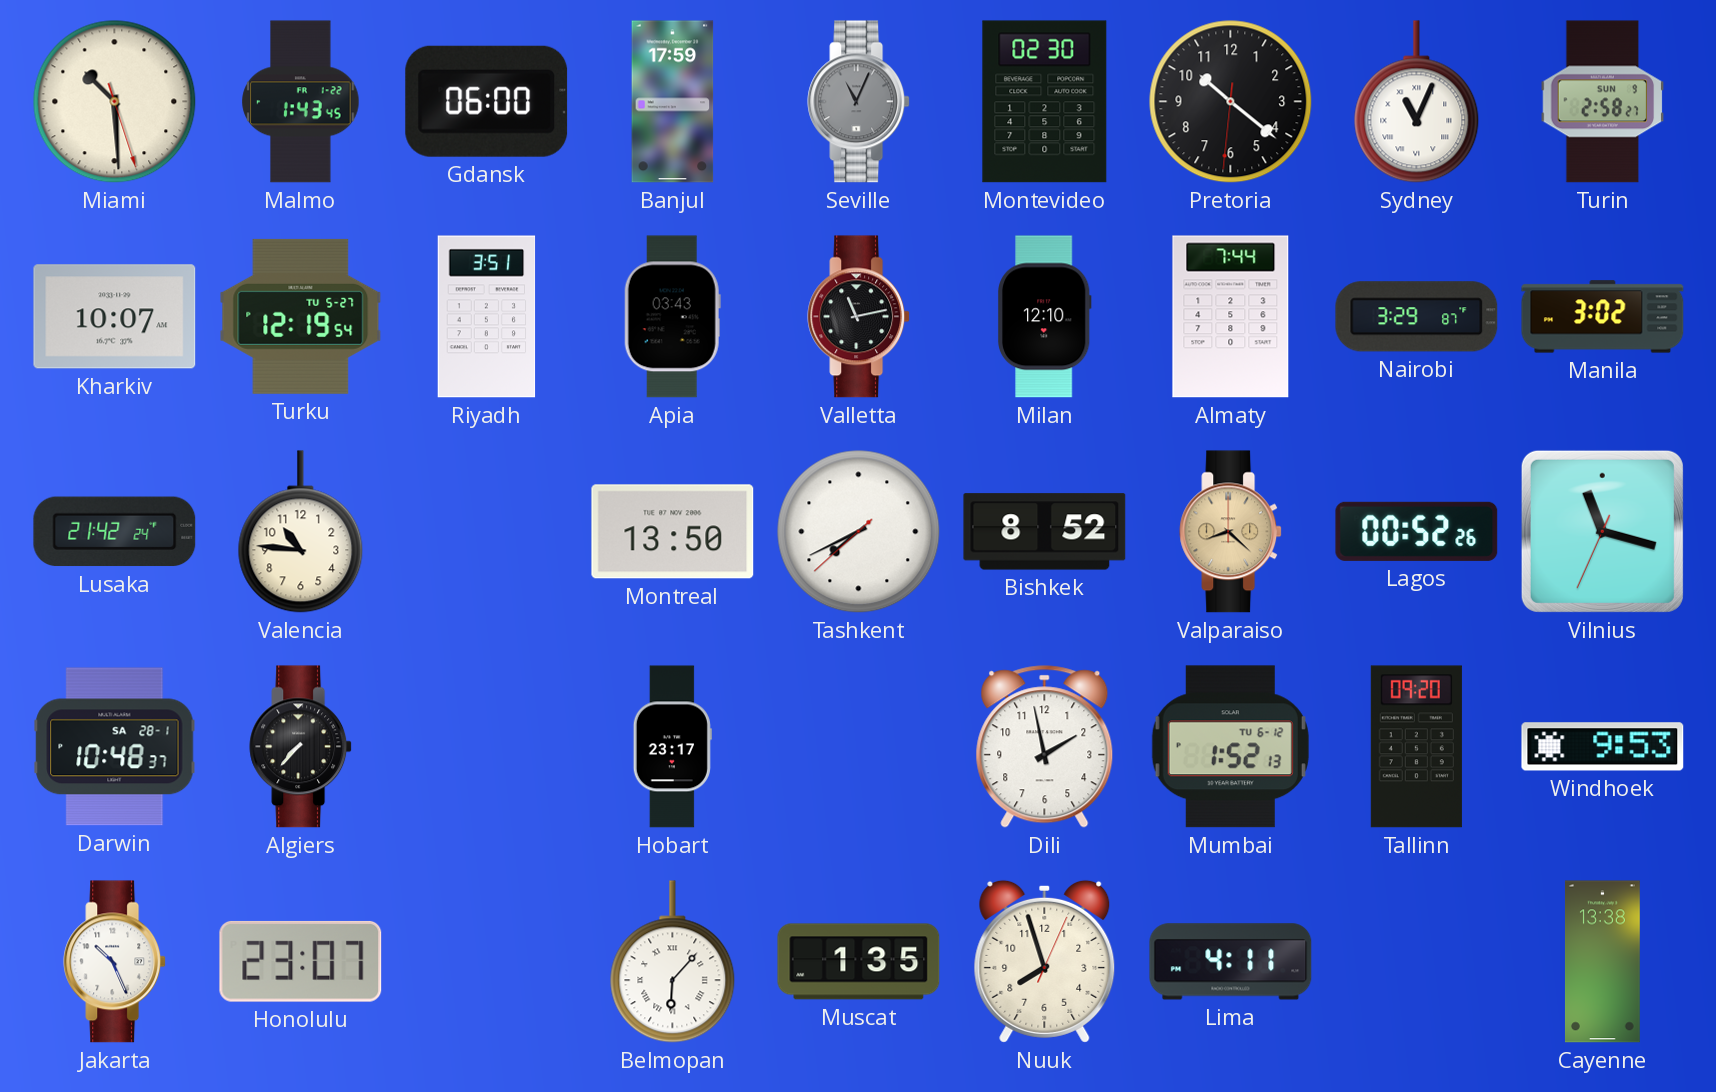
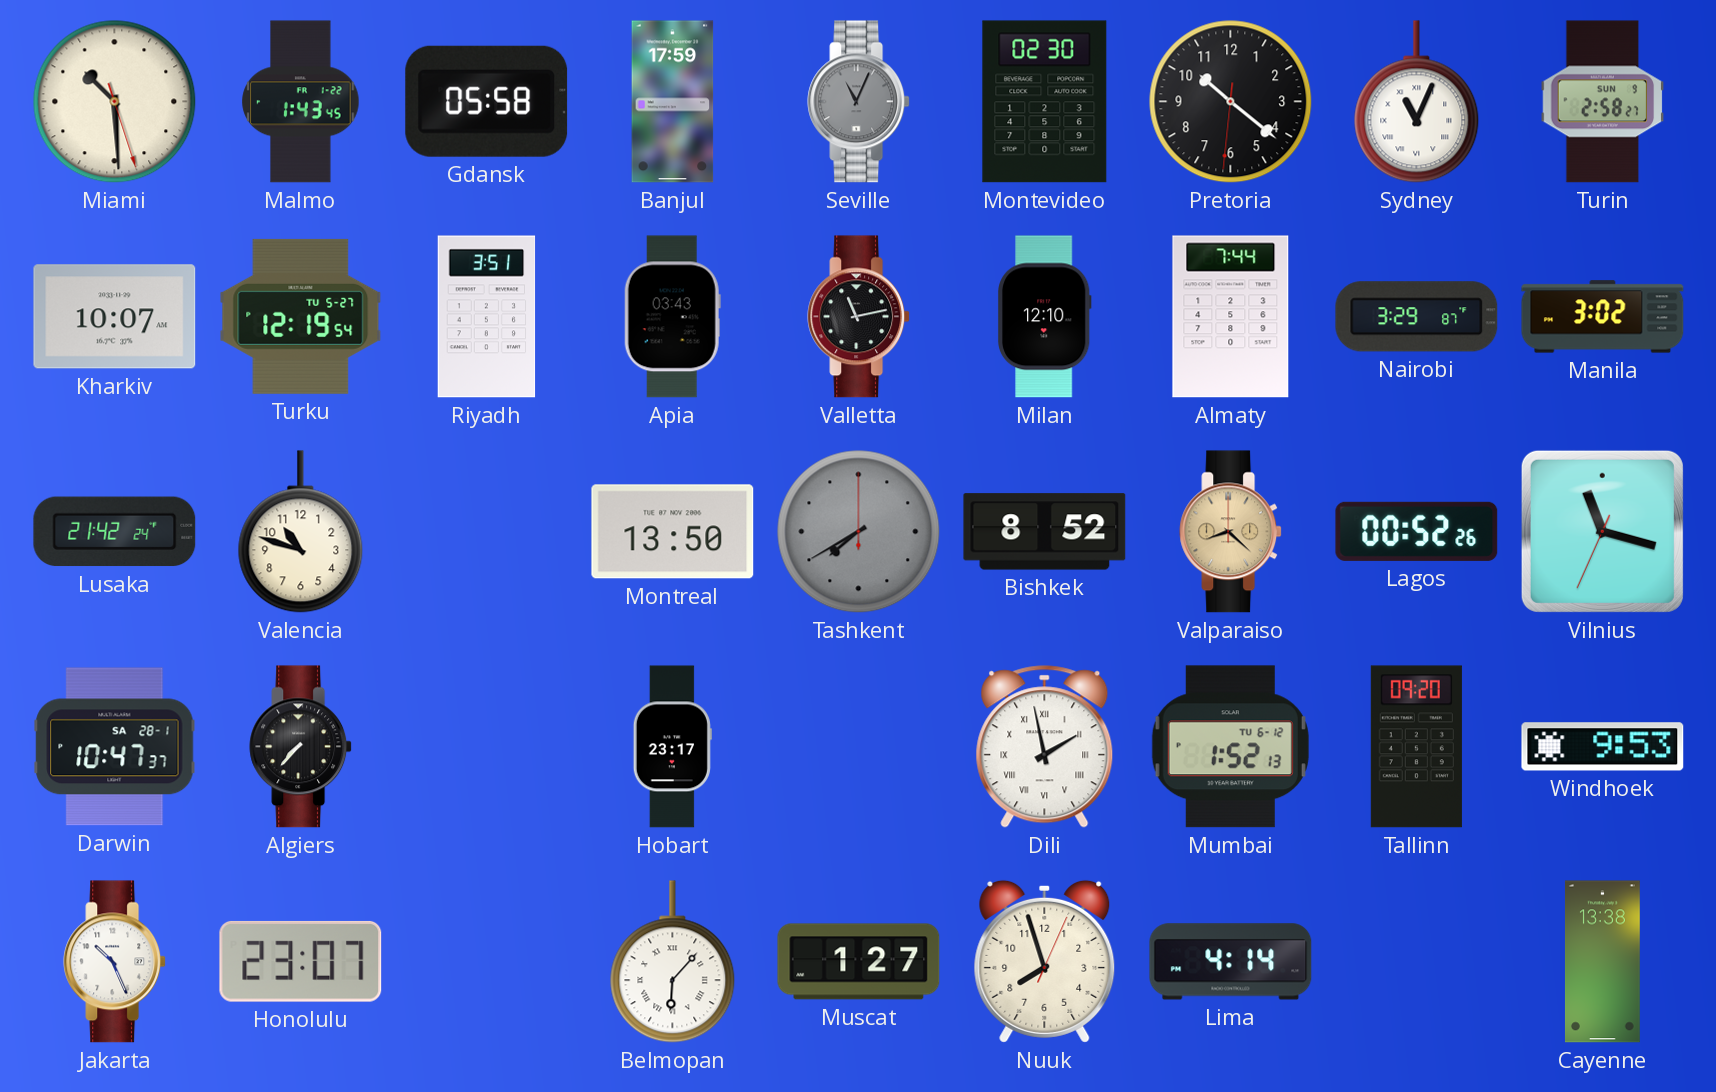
Gdansk: 06:00 -> 05:58 (487, 101)
Valencia: 10:46 -> 10:48 (301, 532)
Tashkent: 7:40:38 -> 7:40:00 (859, 532)
Tashkent dial: white -> grey (859, 532)
Darwin: 10:48 -> 10:47 (115, 747)
Dili numerals: Arabic -> Roman (1045, 747)
Muscat: 1:35 -> 1:27 (859, 962)
Lima: 4:11 -> 4:14 (1231, 962)
